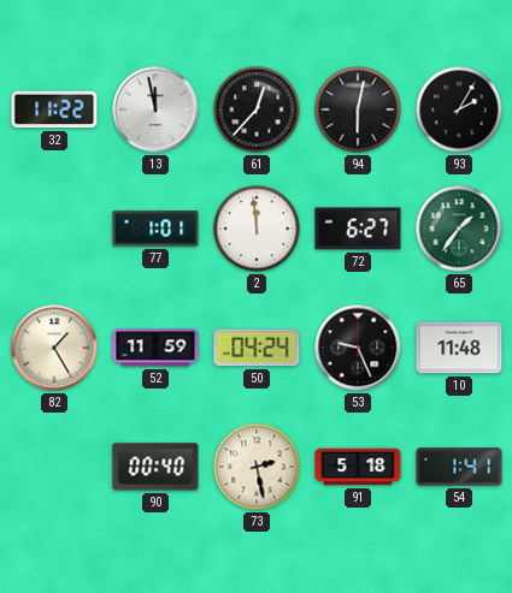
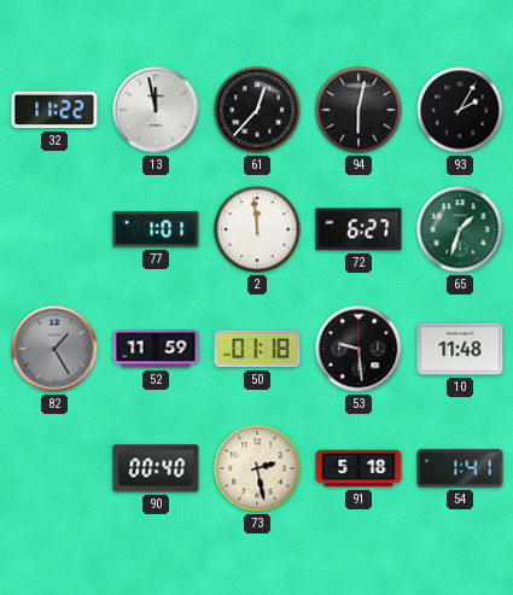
65: 1:36 -> 1:33 (460, 229)
82 dial: cream -> grey (54, 349)
50: 04:24 -> 01:18 (257, 349)
53: 9:26 -> 9:29 (358, 349)
